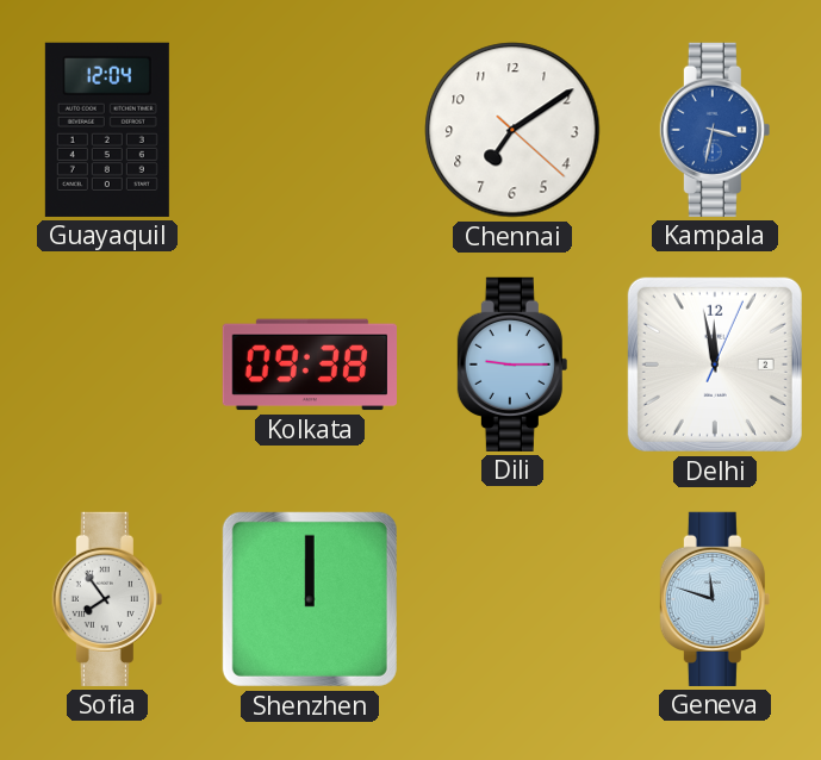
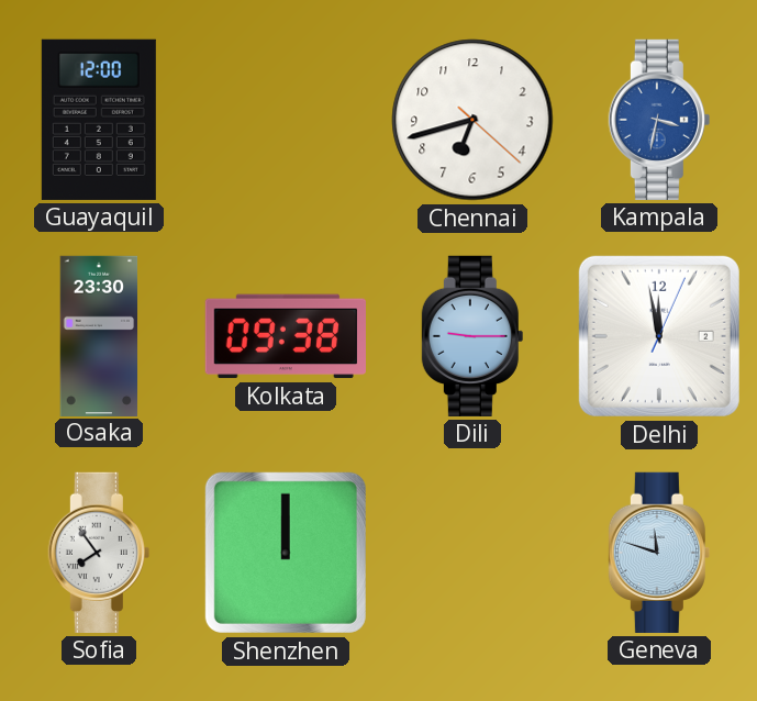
Guayaquil: 12:04 -> 12:00 (99, 120)
Chennai: 7:09 -> 6:42 (472, 120)
Osaka: none -> 23:30 (99, 335)
